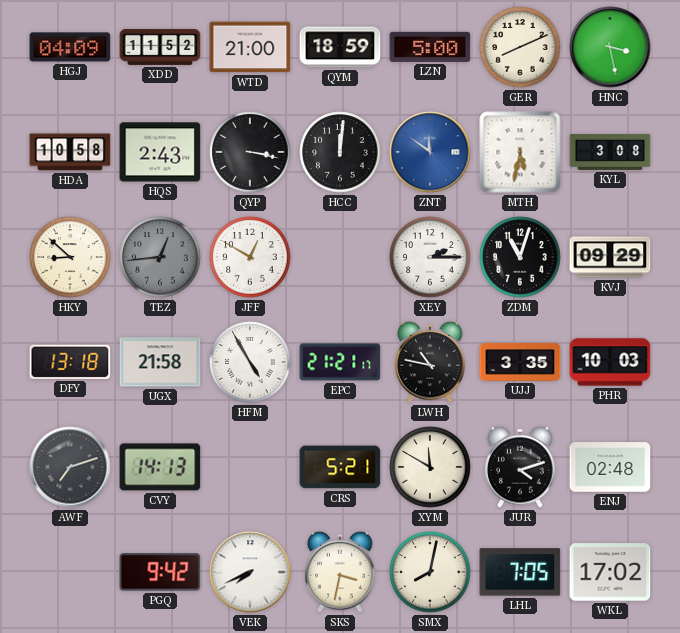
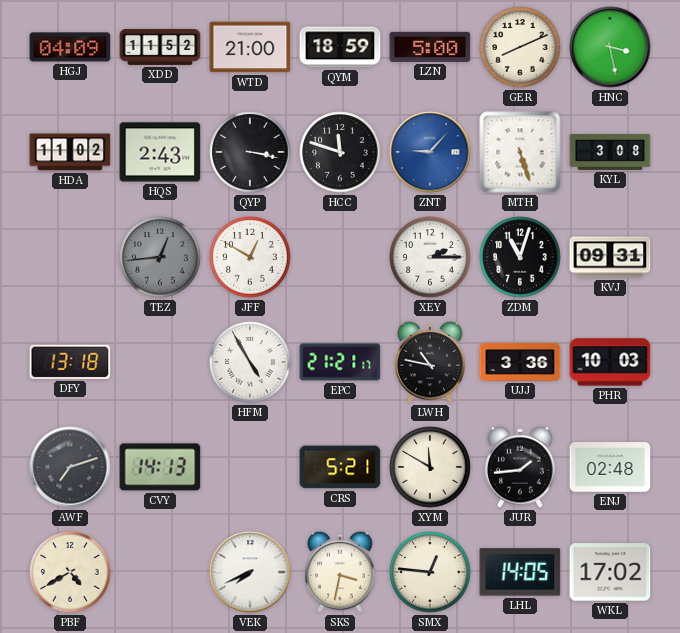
HDA: 10:58 -> 11:02 (70, 152)
HCC: 12:01 -> 11:48 (340, 152)
ZNT: 11:51 -> 9:07 (430, 152)
MTH: 5:32 -> 5:27 (520, 152)
HKY: 8:52 -> none (70, 257)
KVJ: 09:29 -> 09:31 (610, 257)
UGX: 21:58 -> none (160, 362)
UJJ: 3:35 -> 3:36 (520, 362)
JUR: 4:12 -> 1:44 (520, 467)
PBF: none -> 4:40 (70, 572)
PGQ: 9:42 -> none (160, 572)
SMX: 8:02 -> 12:46 (430, 572)
LHL: 7:05 -> 14:05 (520, 572)
